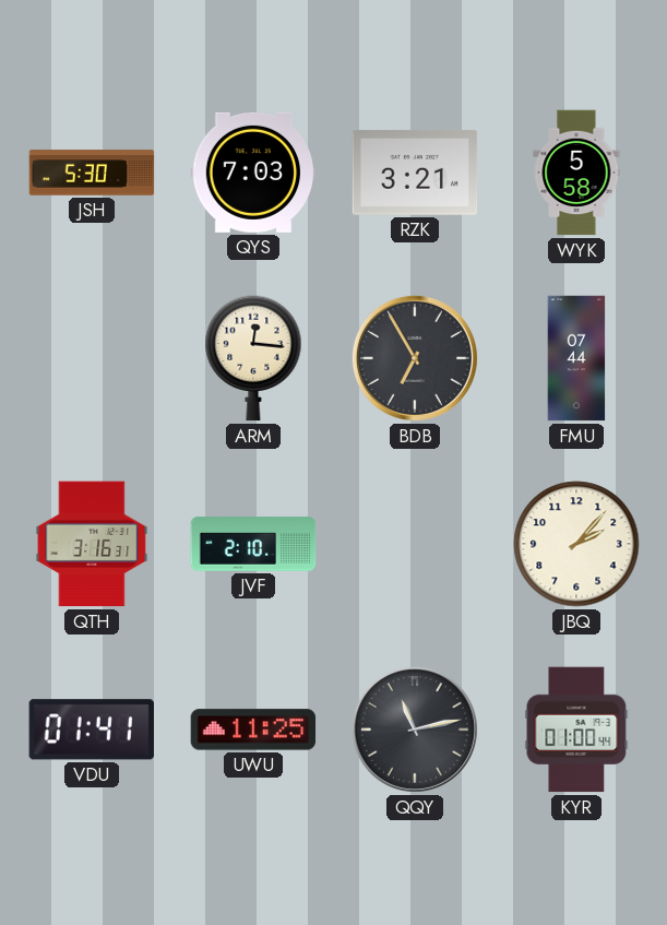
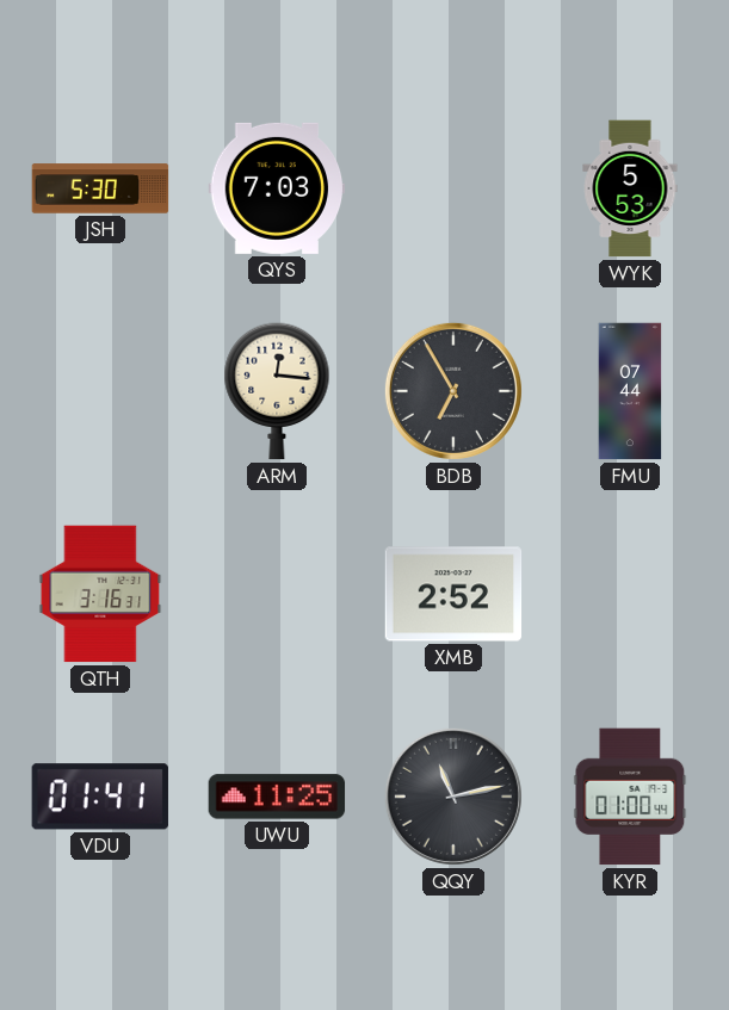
RZK: 3:21 -> none (415, 173)
WYK: 5:58 -> 5:53 (630, 188)
JVF: 2:10 -> none (253, 544)
XMB: none -> 2:52 (453, 594)
JBQ: 2:07 -> none (576, 544)
